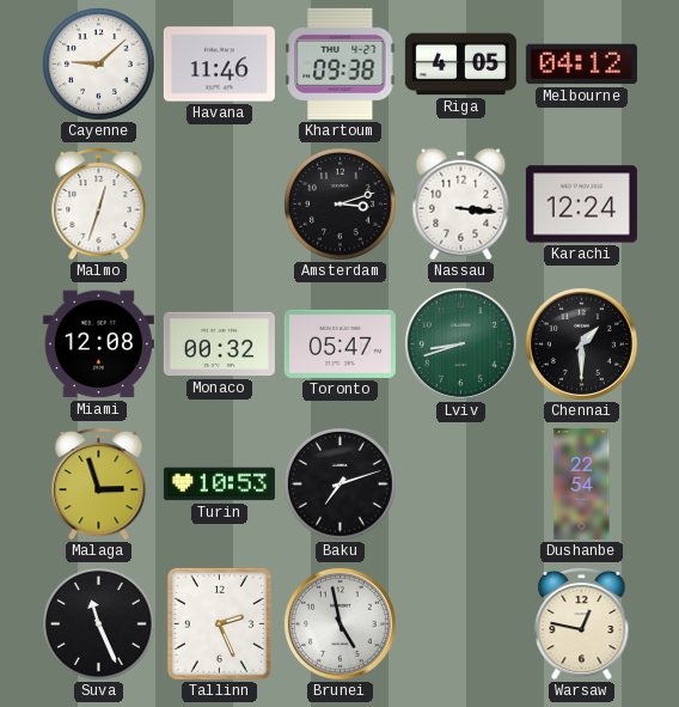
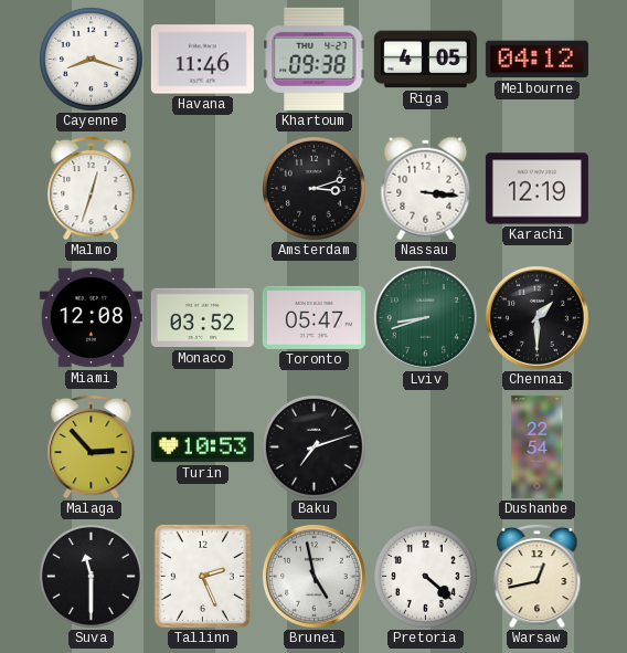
Cayenne: 9:08 -> 8:18 (92, 60)
Karachi: 12:24 -> 12:19 (536, 189)
Monaco: 00:32 -> 03:52 (202, 318)
Malaga: 2:57 -> 2:53 (92, 446)
Suva: 11:26 -> 11:30 (92, 577)
Pretoria: none -> 4:22 (426, 577)
Warsaw: 12:47 -> 12:43 (538, 576)
